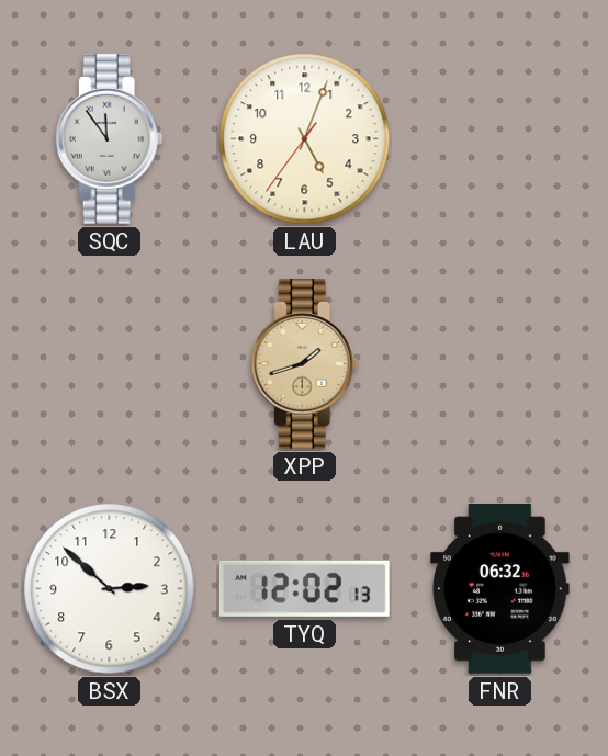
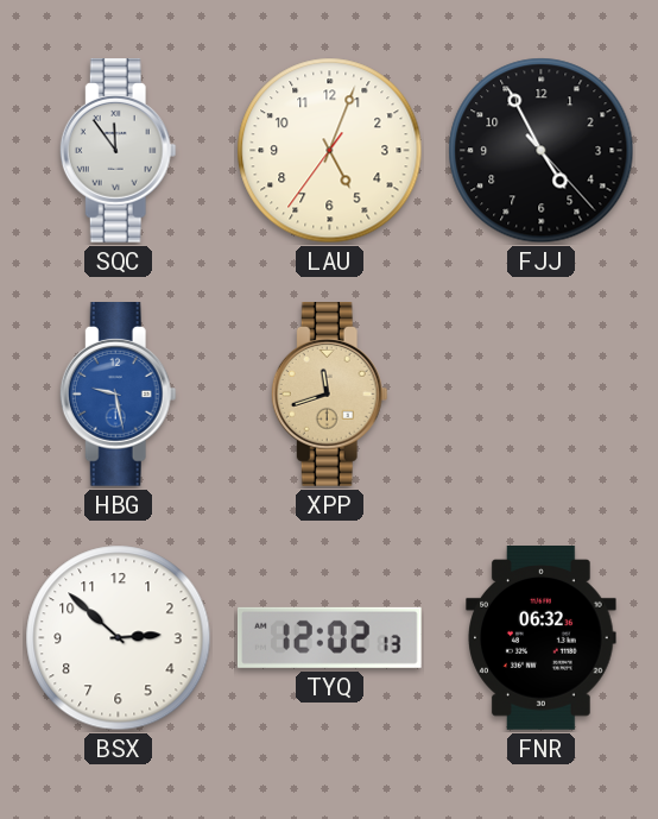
FJJ: none -> 4:55 (542, 151)
HBG: none -> 9:28 (118, 395)
XPP: 1:42 -> 11:42 (329, 395)
